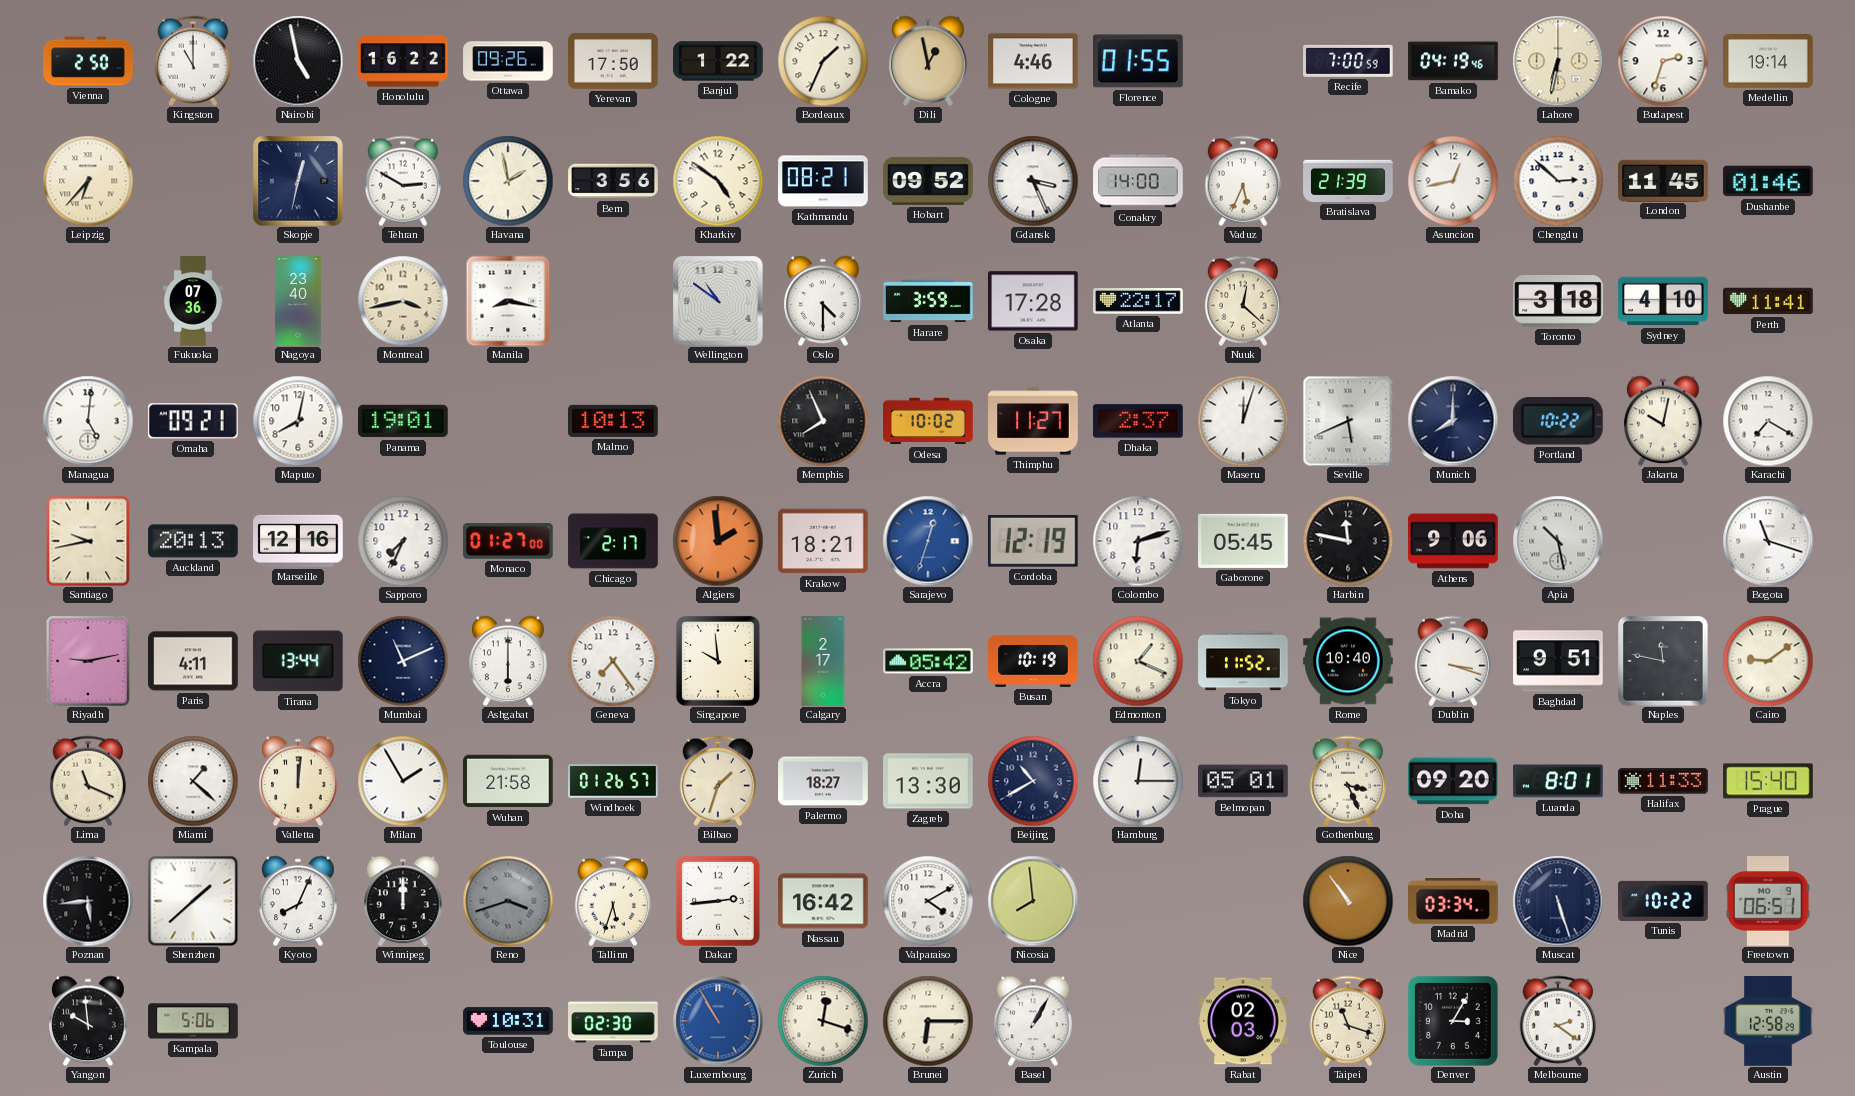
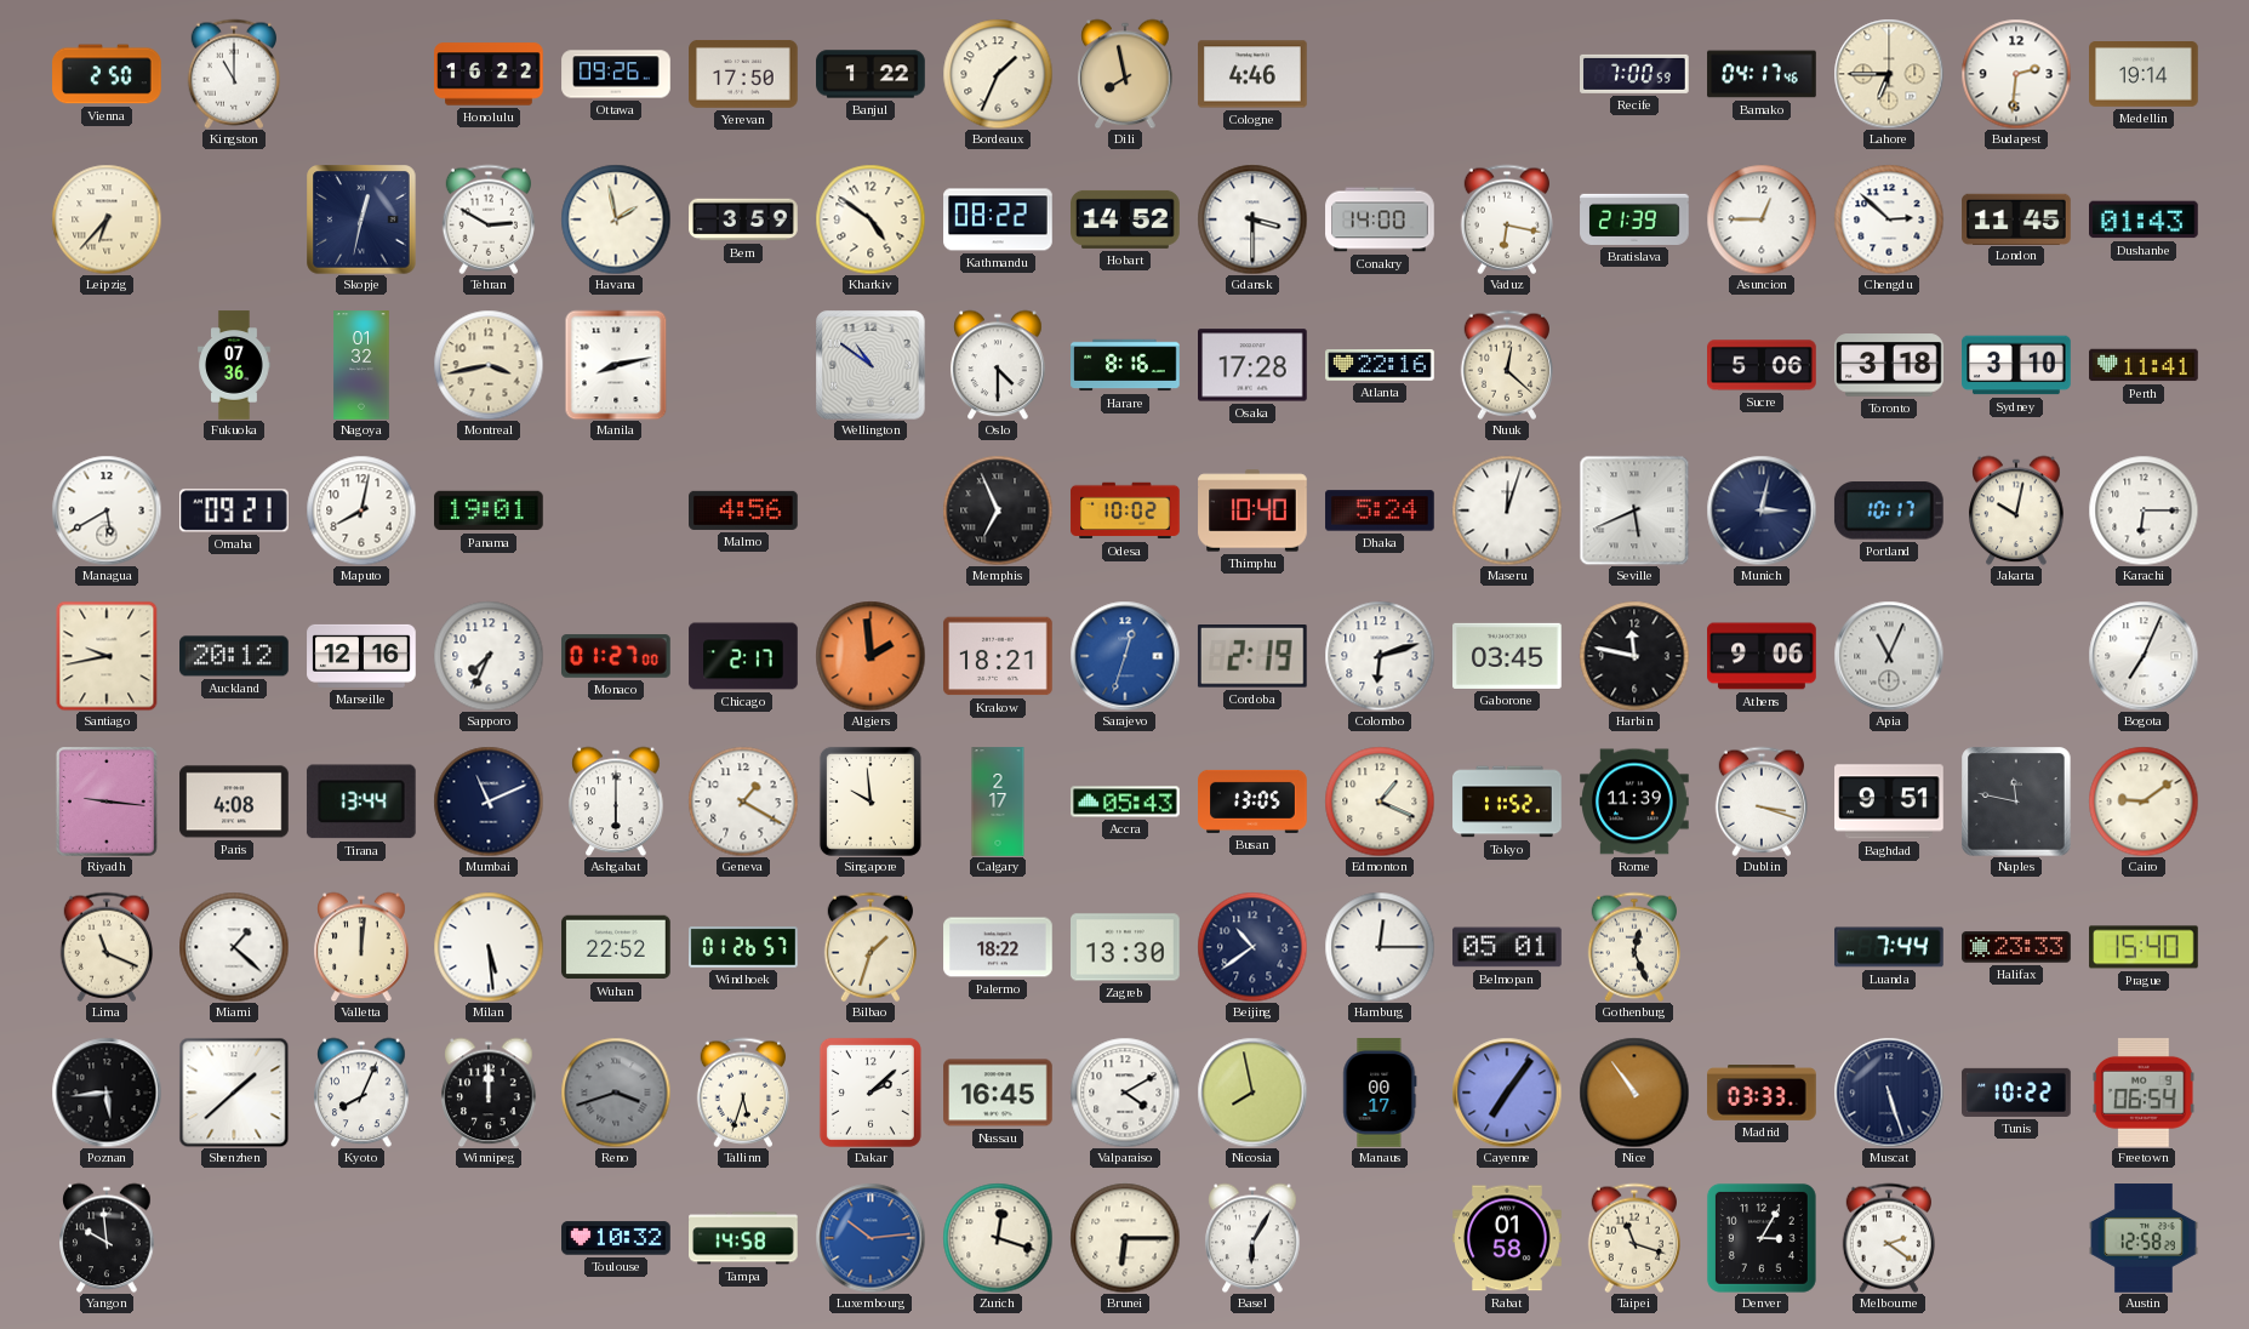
Nairobi: 4:58 -> none (298, 61)
Dili: 12:58 -> 7:58 (1125, 74)
Florence: 01:55 -> none (1139, 61)
Bamako: 04:19 -> 04:17 (1762, 74)
Lahore: 6:32 -> 6:45 (1889, 74)
Budapest: 2:33 -> 2:31 (2016, 74)
Bern: 3:56 -> 3:59 (743, 219)
Kathmandu: 08:21 -> 08:22 (998, 219)
Hobart: 09:52 -> 14:52 (1125, 219)
Gdansk: 3:26 -> 3:30 (1252, 219)
Vaduz: 5:34 -> 6:17 (1506, 219)
Asuncion: 12:43 -> 12:45 (1762, 219)
Dushanbe: 01:46 -> 01:43 (2145, 219)
Nagoya: 23:40 -> 01:32 (361, 365)
Manila: 8:17 -> 8:13 (616, 365)
Harare: 3:59 -> 8:16 (1125, 365)
Atlanta: 22:17 -> 22:16 (1380, 365)
Sucre: none -> 5:06 (1762, 365)
Sydney: 4:10 -> 3:10 (2016, 365)
Managua: 5:01 -> 5:40 (107, 511)
Malmo: 10:13 -> 4:56 (743, 511)
Memphis: 7:56 -> 6:56 (998, 511)
Thimphu: 11:27 -> 10:40 (1252, 511)
Dhaka: 2:37 -> 5:24 (1380, 511)
Munich: 8:00 -> 3:02 (1762, 511)
Portland: 10:22 -> 10:17 (1889, 511)
Karachi: 7:20 -> 6:15 (2144, 511)
Auckland: 20:13 -> 20:12 (234, 656)
Cordoba: 12:19 -> 2:19 (1252, 657)
Gaborone: 05:45 -> 03:45 (1507, 656)
Apia: 10:28 -> 11:04 (1889, 656)
Bogota: 11:18 -> 7:04 (2144, 656)
Riyadh: 9:13 -> 9:16 (108, 803)
Paris: 4:11 -> 4:08 (234, 802)
Geneva: 7:24 -> 1:20 (743, 802)
Accra: 05:42 -> 05:43 (1125, 802)
Busan: 10:19 -> 13:05 (1252, 802)
Rome: 10:40 -> 11:39 (1634, 802)
Milan: 1:55 -> 5:29 (489, 947)
Wuhan: 21:58 -> 22:52 (616, 947)
Palermo: 18:27 -> 18:22 (998, 947)
Beijing: 10:40 -> 10:39 (1252, 947)
Gothenburg: 3:26 -> 12:26 (1633, 947)
Doha: 09:20 -> none (1453, 781)
Luanda: 8:01 -> 7:44 (1890, 947)
Halifax: 11:33 -> 23:33 (2016, 947)
Dakar: 2:44 -> 2:08 (871, 1093)
Nassau: 16:42 -> 16:45 (998, 1093)
Nicosia: 7:59 -> 7:58 (1252, 1093)
Manaus: none -> 00:17 (1380, 1093)
Cayenne: none -> 7:06 (1507, 1093)
Madrid: 03:34 -> 03:33 (1762, 1094)
Freetown: 06:51 -> 06:54 (2144, 1094)
Kampala: 5:06 -> none (193, 1021)
Toulouse: 10:31 -> 10:32 (616, 1238)
Tampa: 02:30 -> 14:58 (743, 1238)
Luxembourg: 10:55 -> 10:14 (871, 1238)
Basel: 1:05 -> 6:05 (1252, 1238)
Rabat: 02:03 -> 01:58 (1507, 1238)
